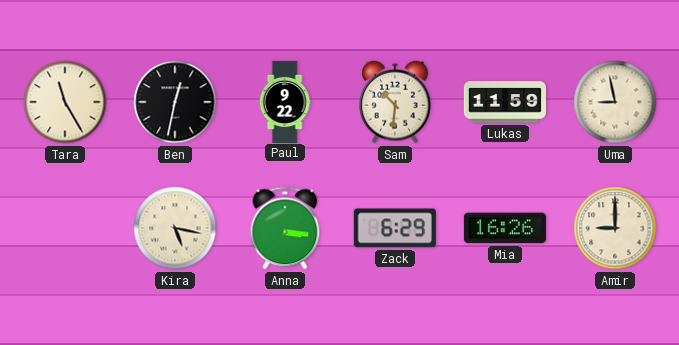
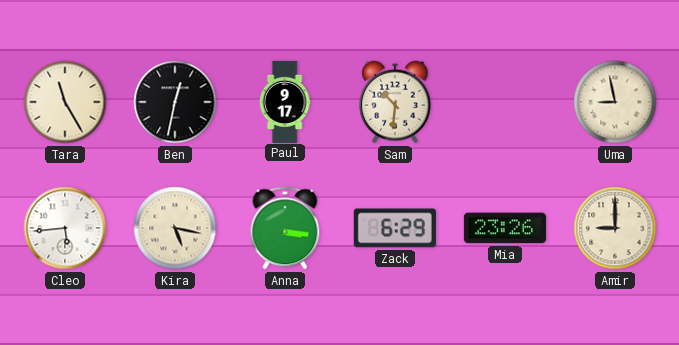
Paul: 9:22 -> 9:17 (285, 101)
Lukas: 11:59 -> none (505, 102)
Cleo: none -> 5:44 (65, 228)
Mia: 16:26 -> 23:26 (505, 228)
